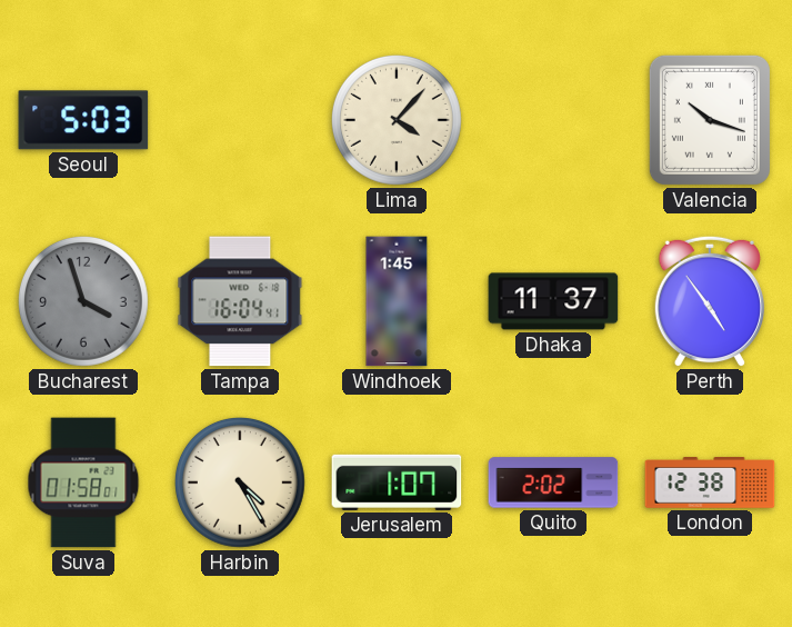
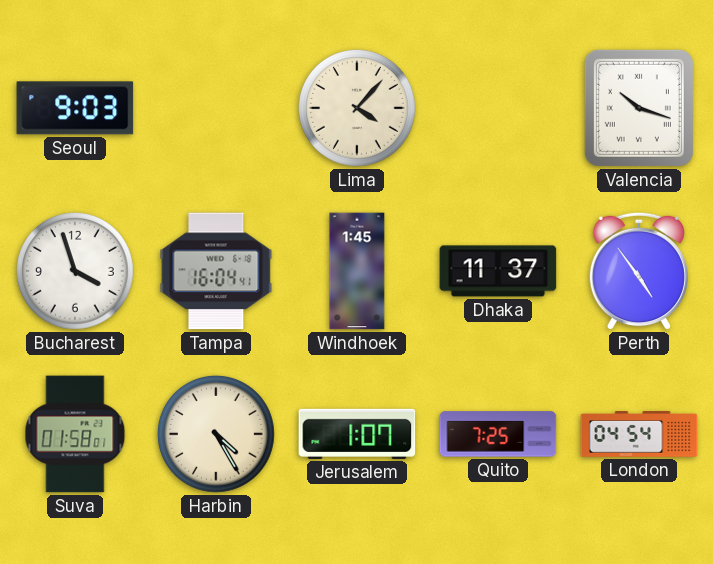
Seoul: 5:03 -> 9:03 (75, 108)
Bucharest dial: grey -> white (75, 271)
Quito: 2:02 -> 7:25 (498, 434)
London: 12:38 -> 04:54 (639, 434)
